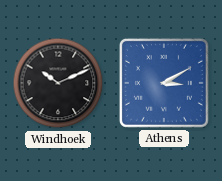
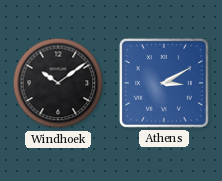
Windhoek: 10:11 -> 10:09 (58, 83)
